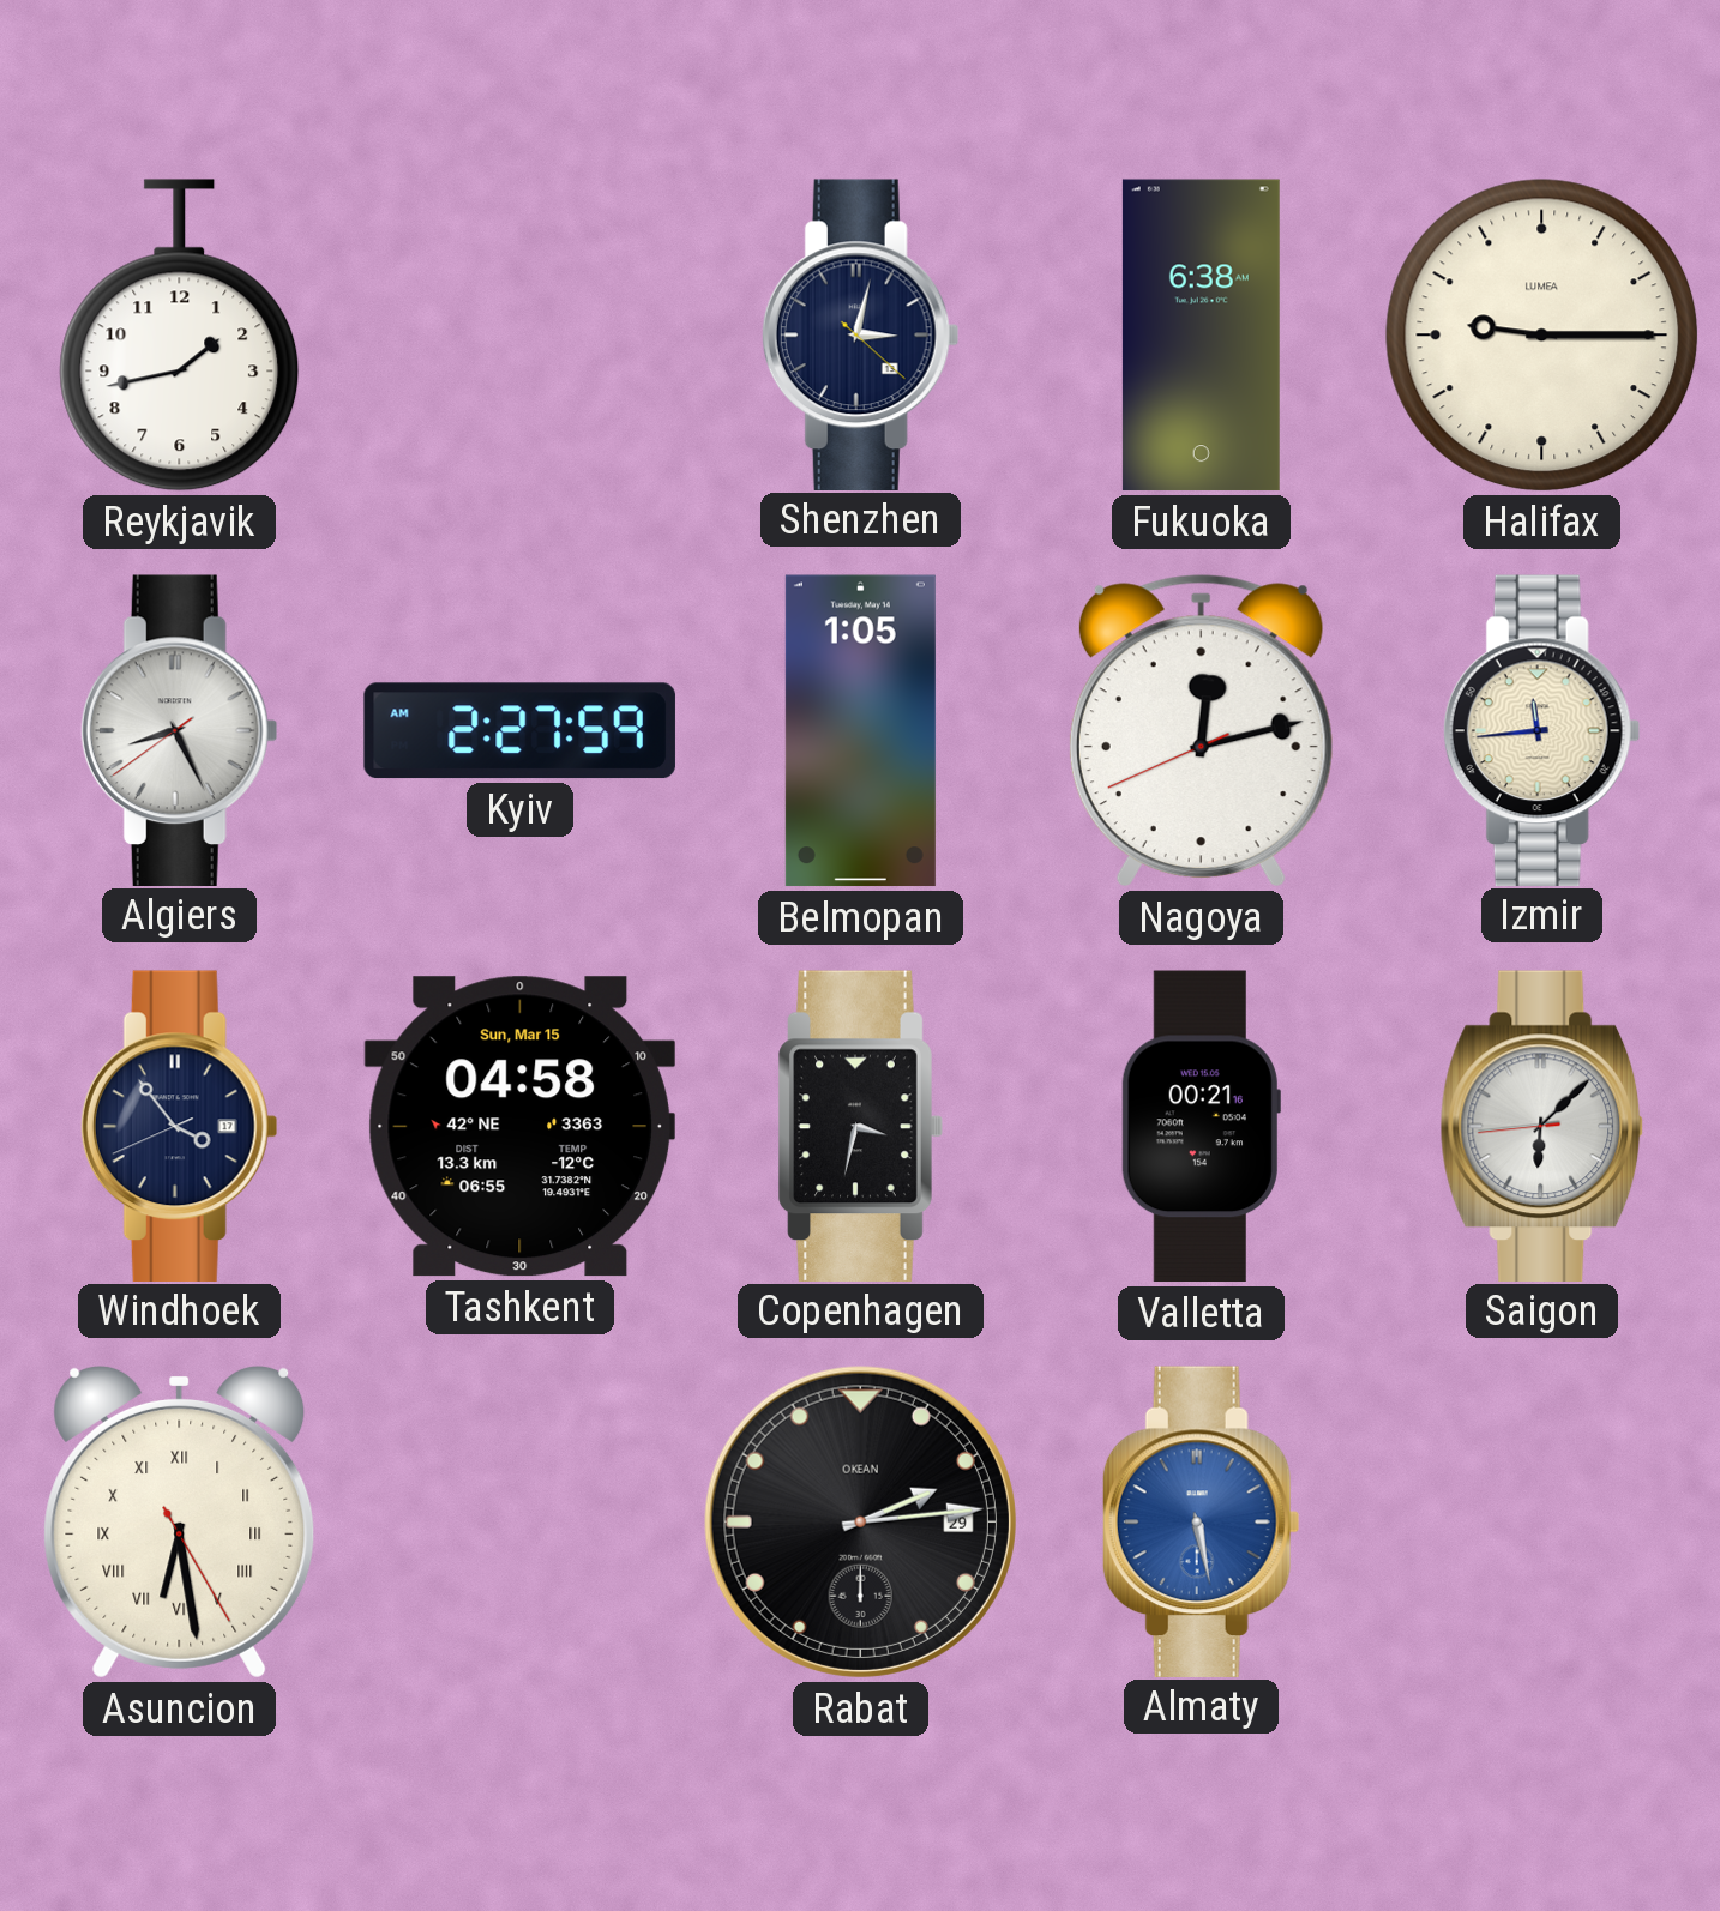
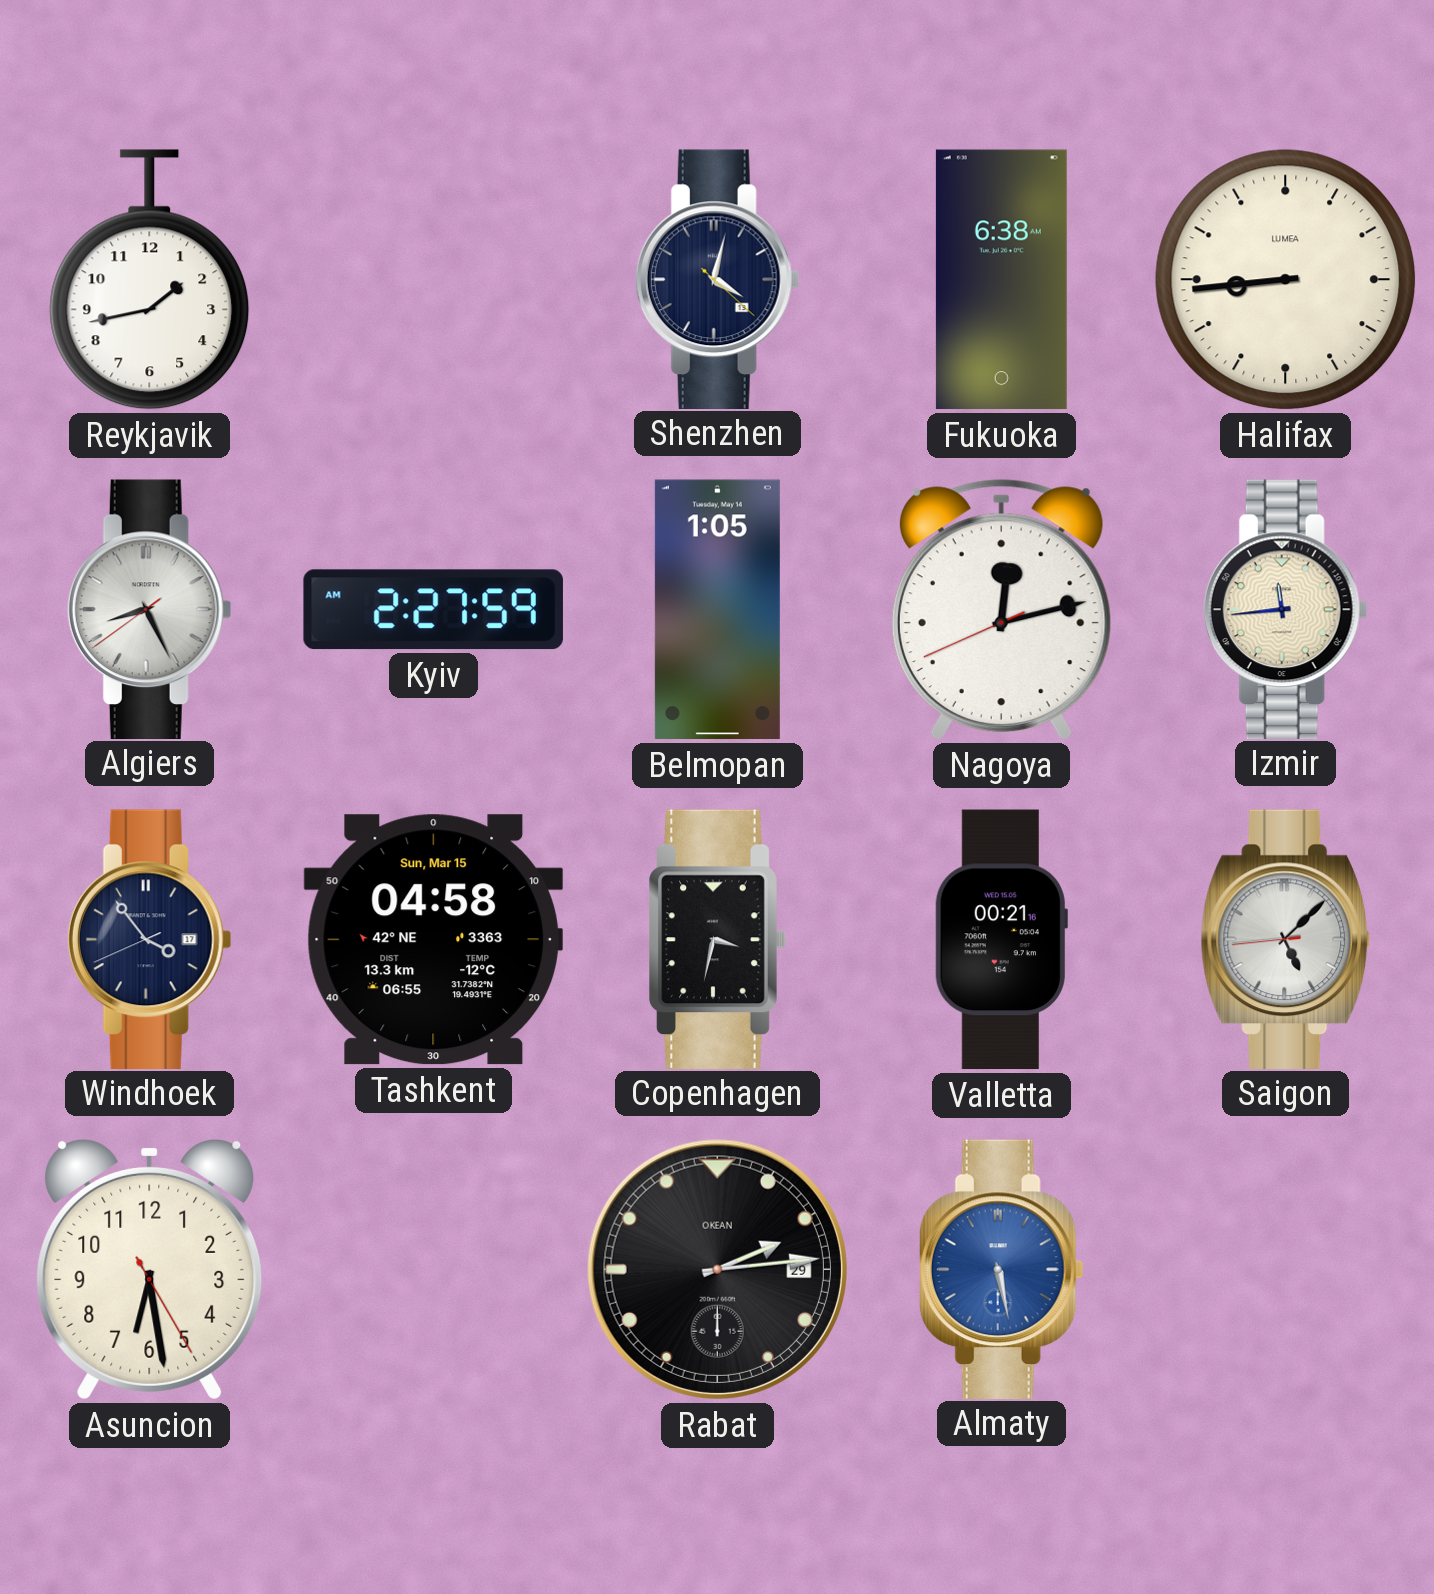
Shenzhen: 3:02 -> 4:02 (717, 279)
Halifax: 9:15 -> 8:44 (1286, 280)
Saigon: 6:07 -> 5:07 (1286, 939)
Asuncion numerals: Roman -> Arabic (150, 1269)
